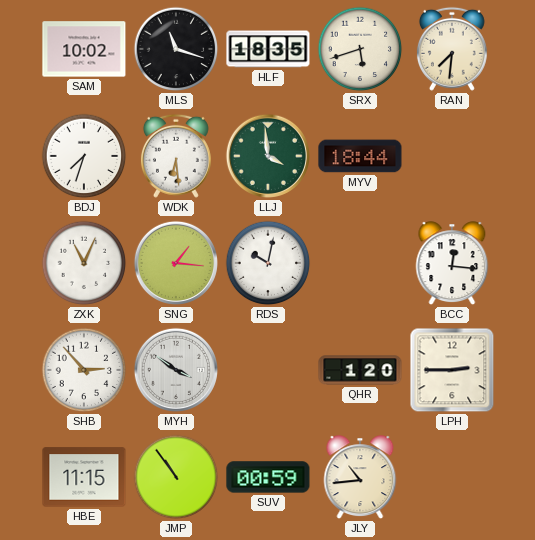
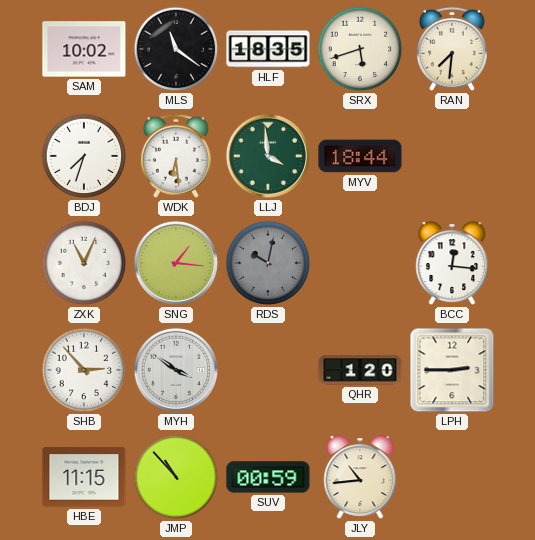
MLS: 11:18 -> 11:21 (176, 49)
RDS dial: white -> grey (268, 263)
JMP: 10:54 -> 10:53 (176, 477)
